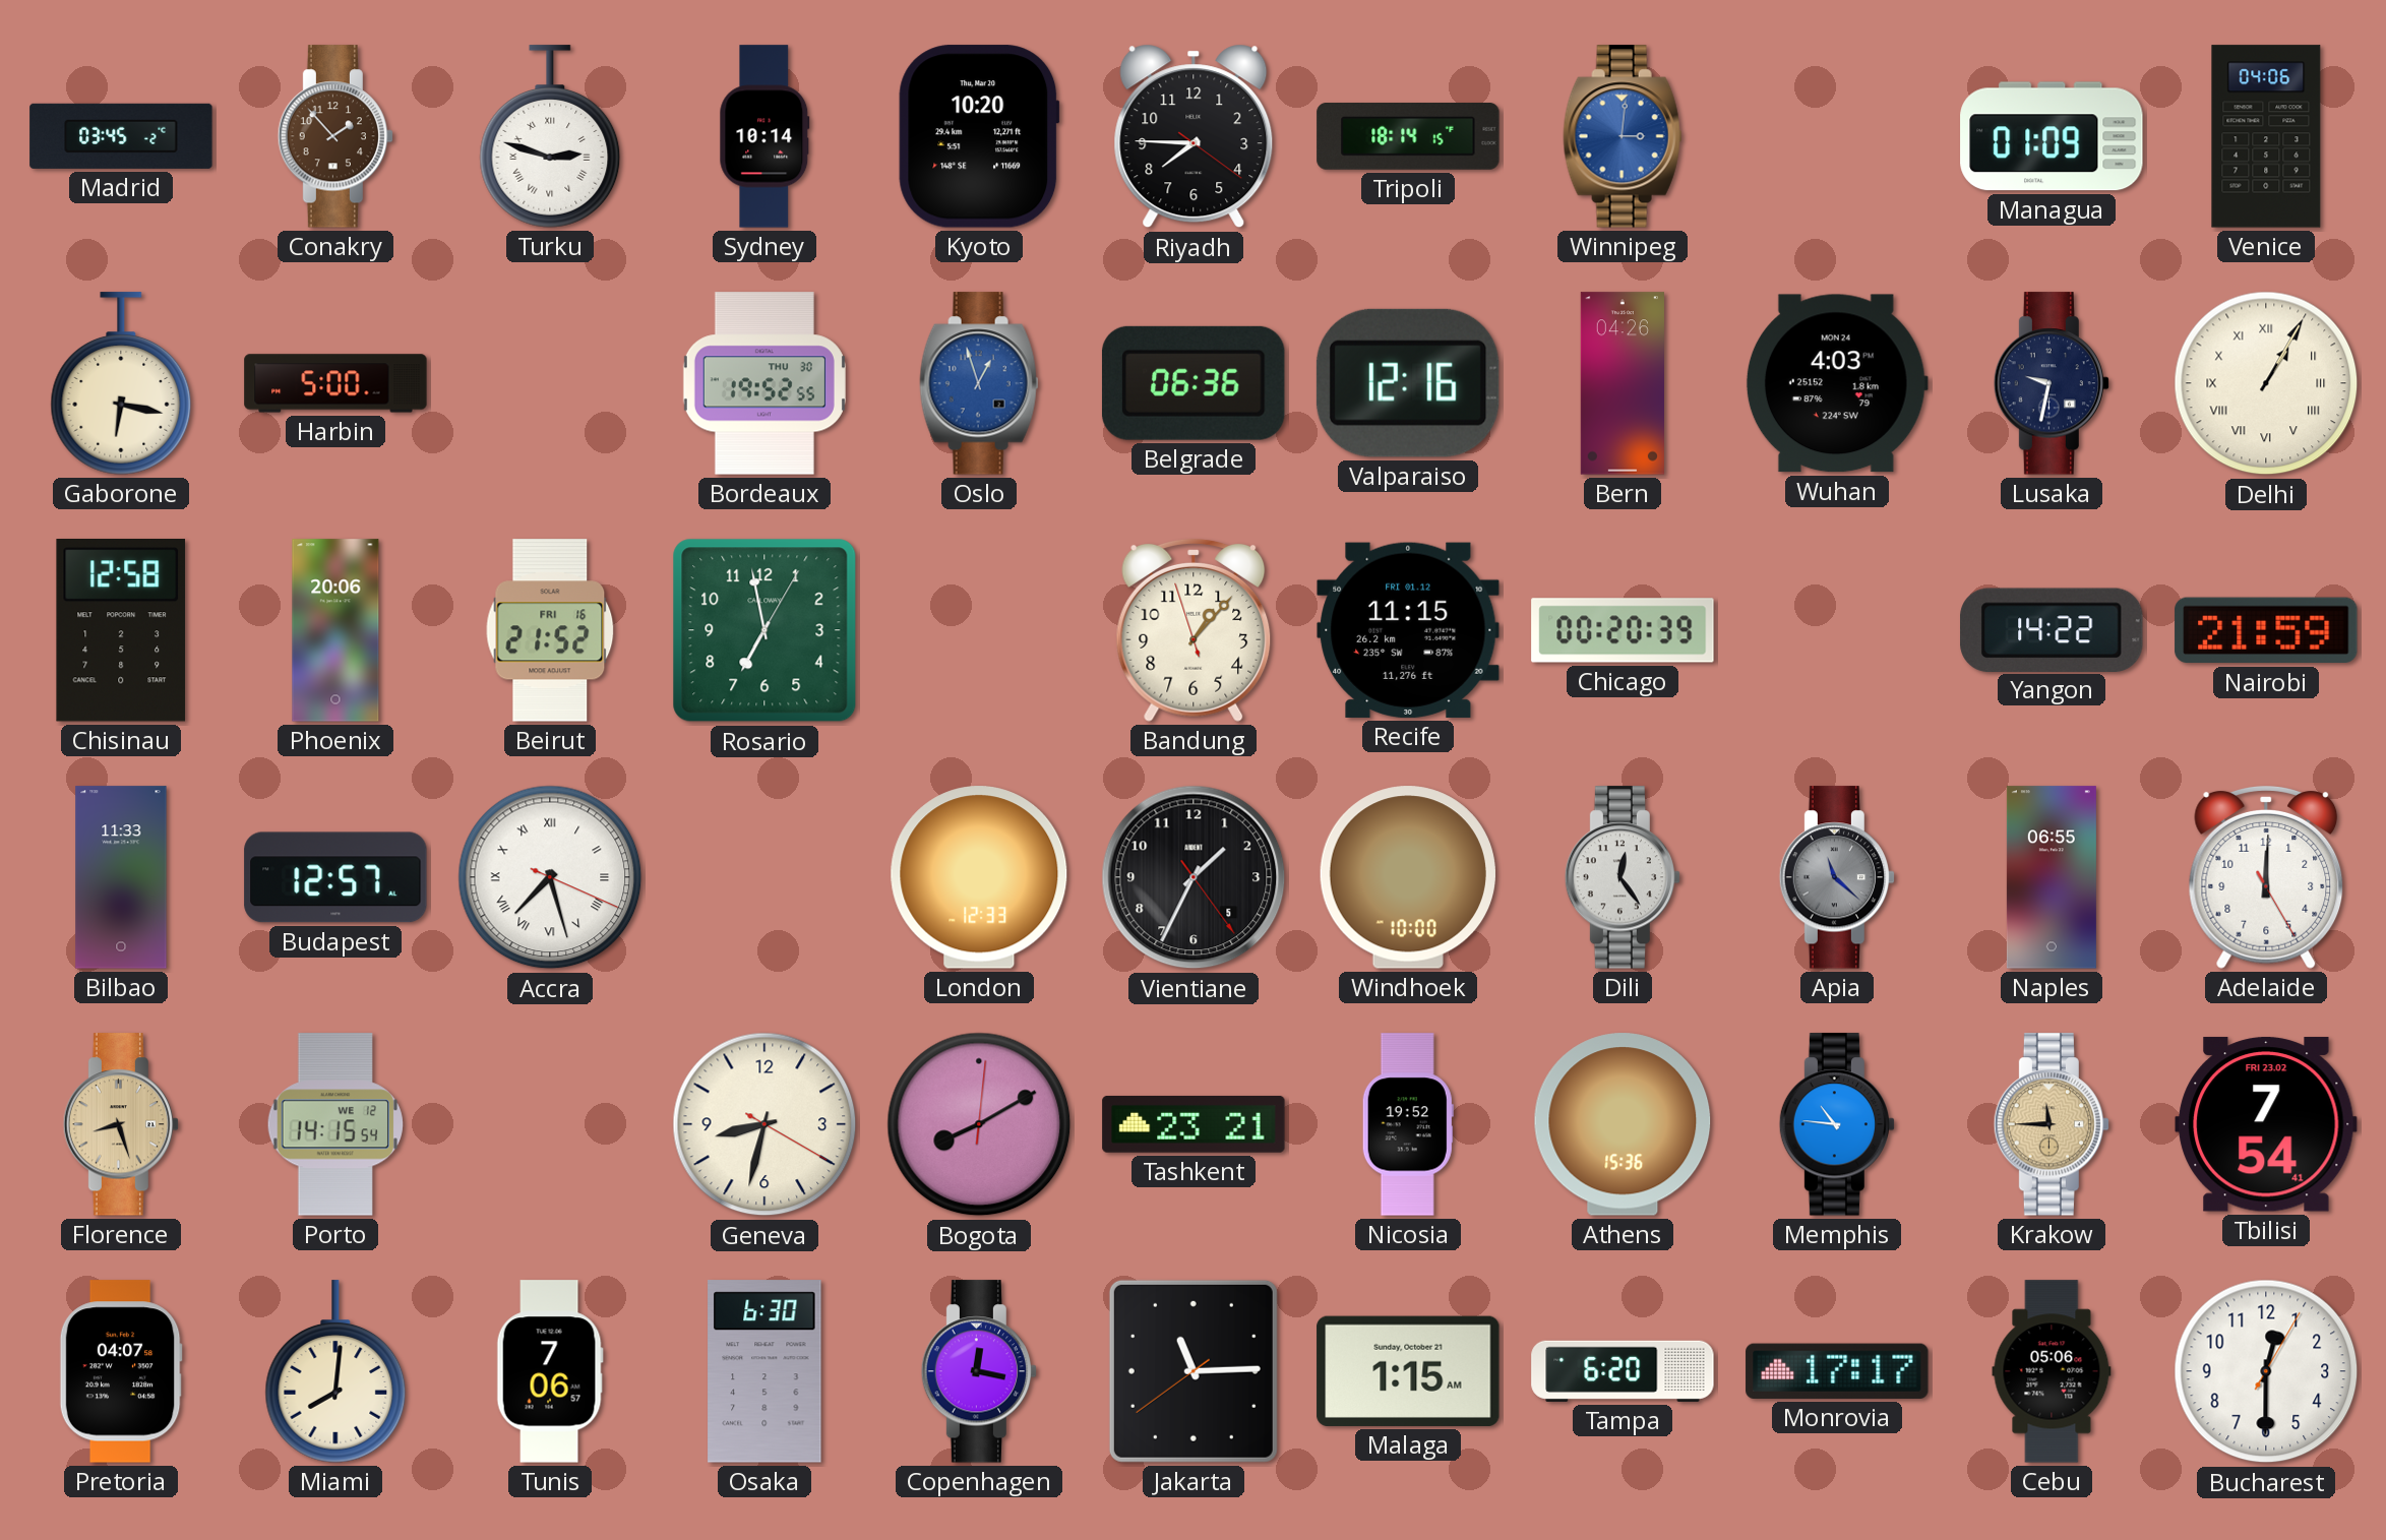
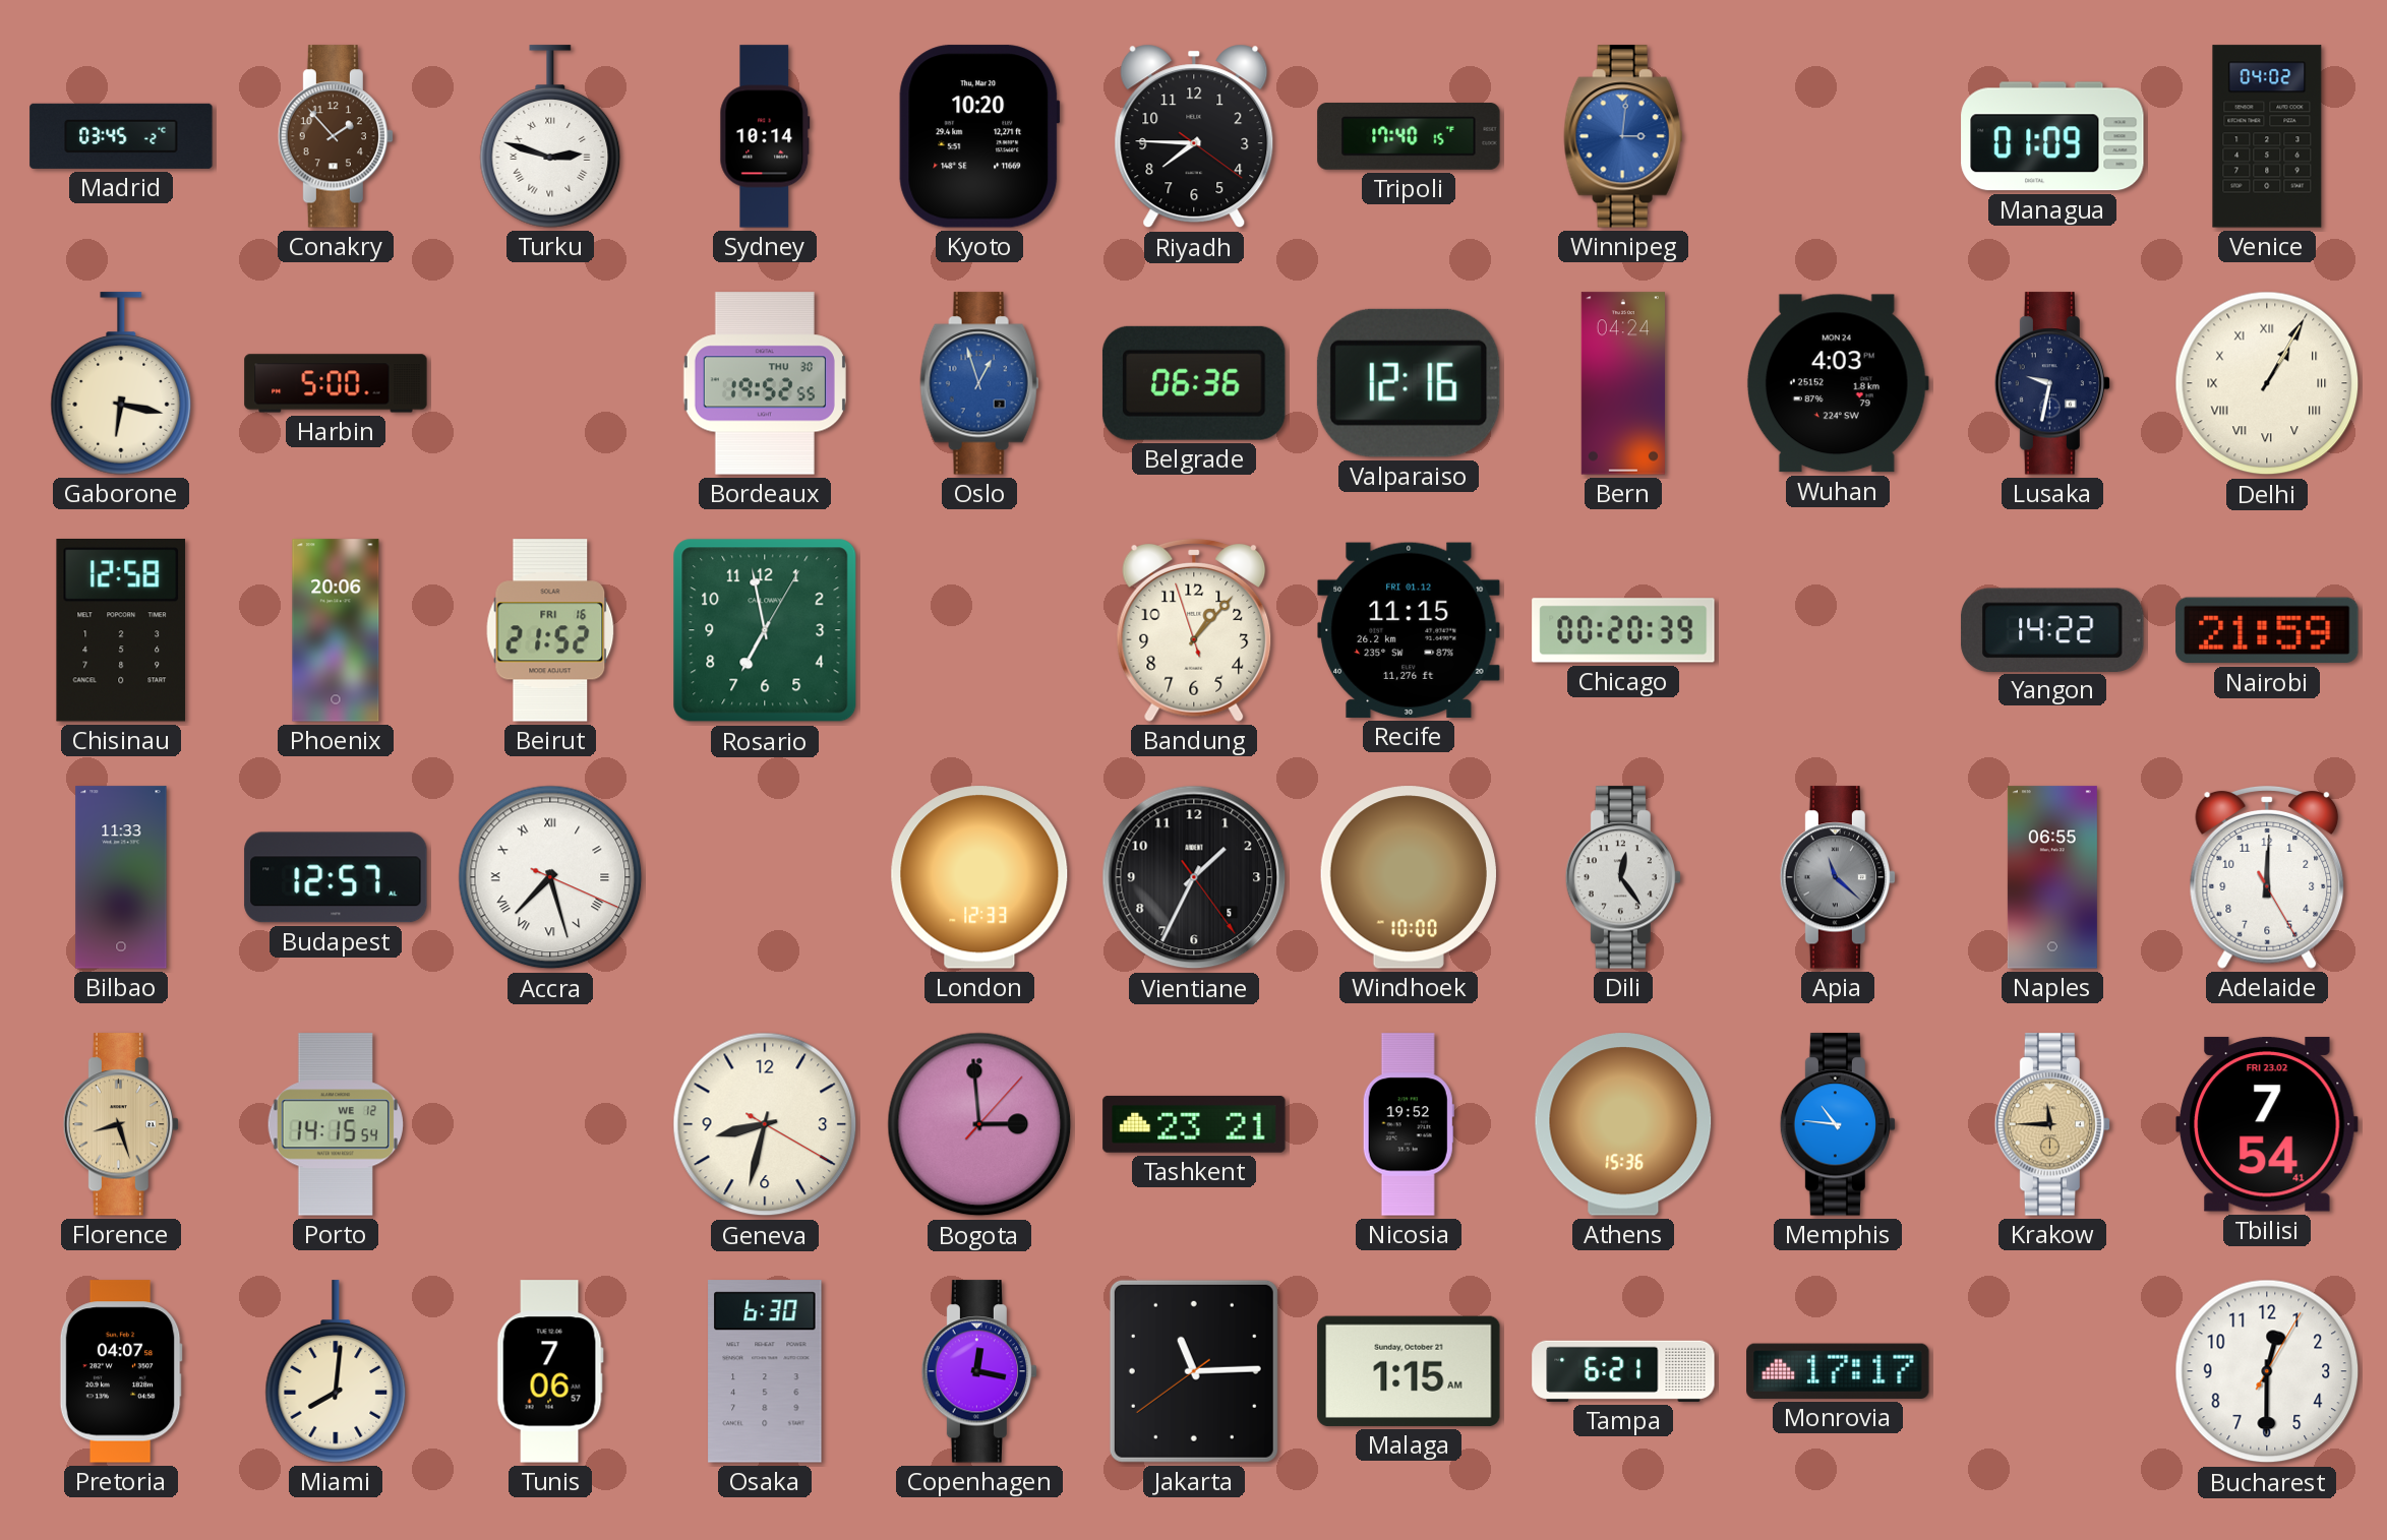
Tripoli: 18:14 -> 17:40 (1409, 137)
Venice: 04:06 -> 04:02 (2267, 136)
Bern: 04:26 -> 04:24 (1623, 383)
Bogota: 8:10 -> 2:59 (979, 1124)
Tampa: 6:20 -> 6:21 (1623, 1371)
Cebu: 05:06 -> none (2052, 1371)
